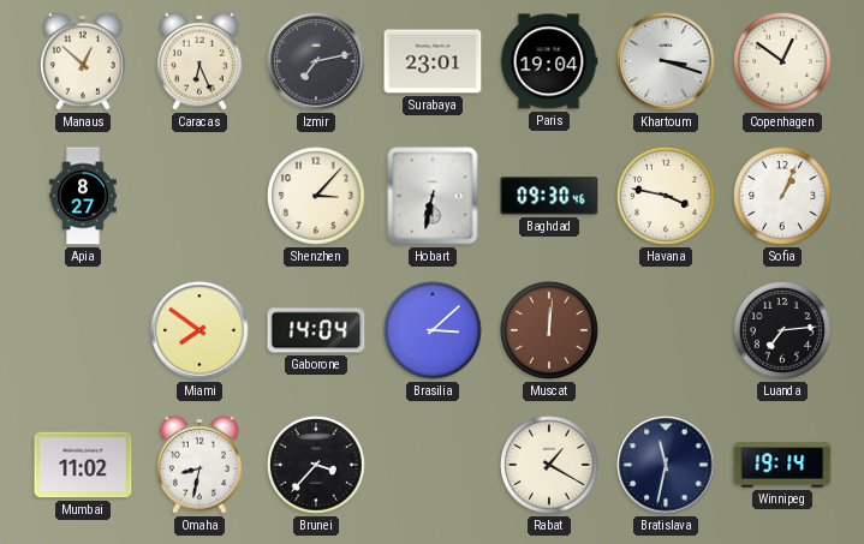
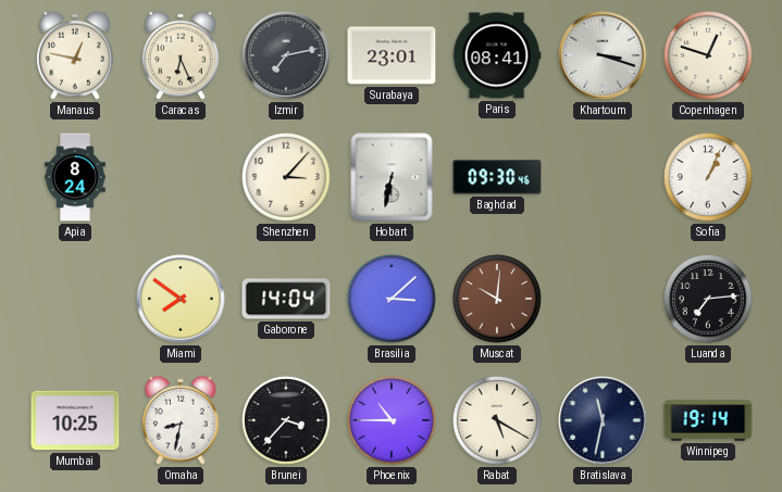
Manaus: 12:52 -> 12:47 (75, 55)
Paris: 19:04 -> 08:41 (497, 55)
Copenhagen: 12:51 -> 12:48 (708, 55)
Apia: 8:27 -> 8:24 (75, 177)
Havana: 3:47 -> none (666, 196)
Muscat: 12:01 -> 10:01 (497, 299)
Mumbai: 11:02 -> 10:25 (75, 420)
Phoenix: none -> 10:45 (392, 420)
Rabat: 1:20 -> 5:20 (497, 420)
